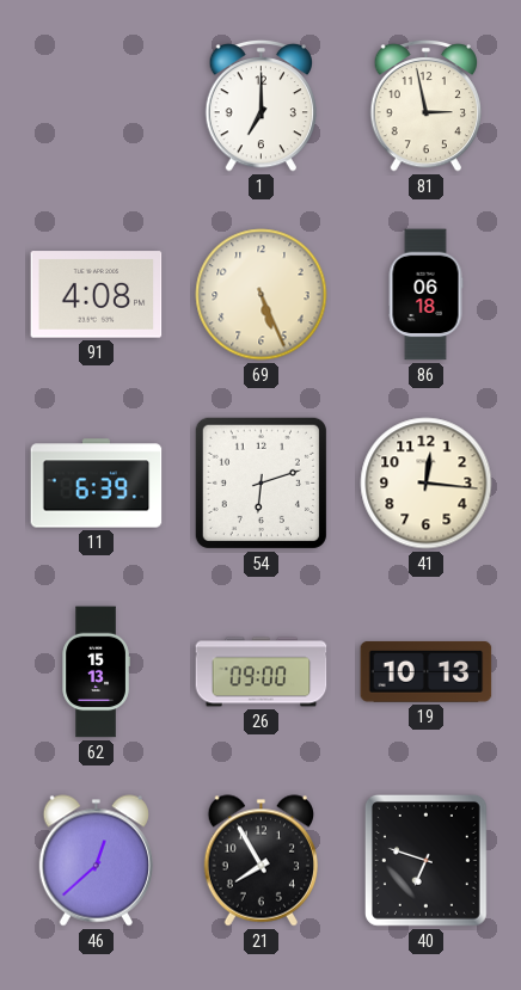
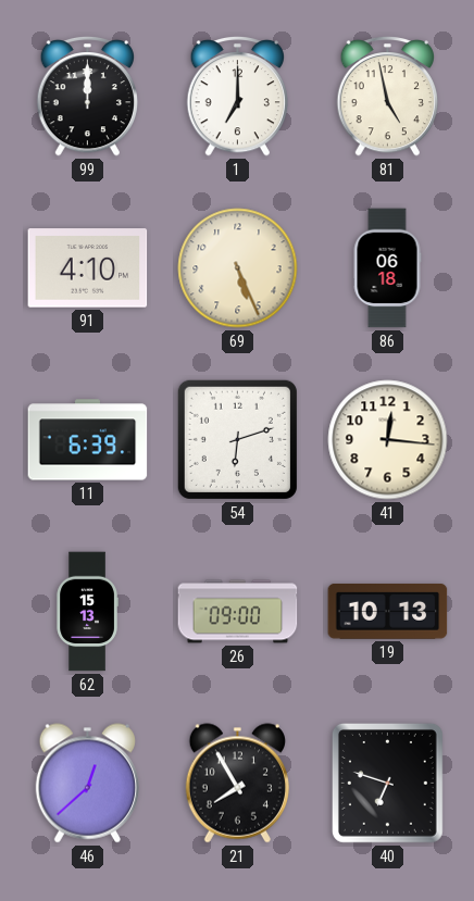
99: none -> 12:00 (87, 96)
81: 2:58 -> 4:58 (387, 96)
91: 4:08 -> 4:10 (88, 268)
